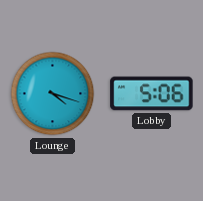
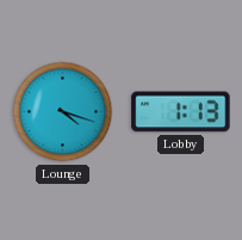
Lobby: 5:06 -> 1:13 (181, 112)
